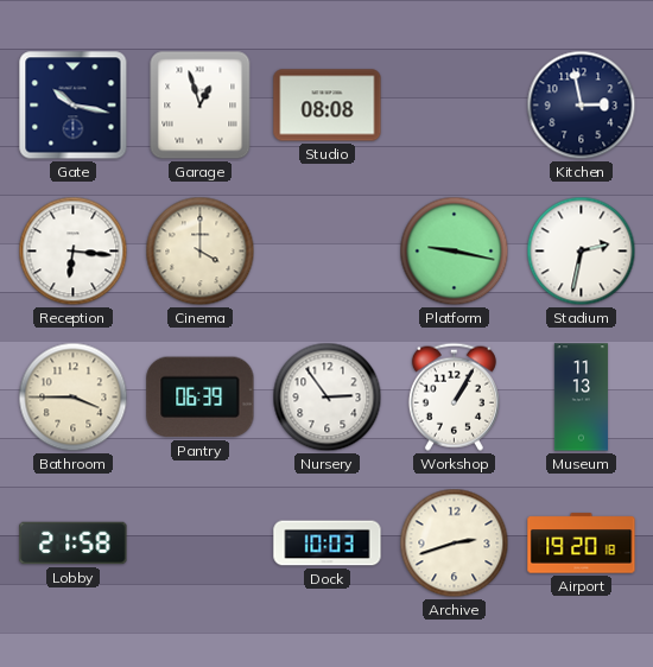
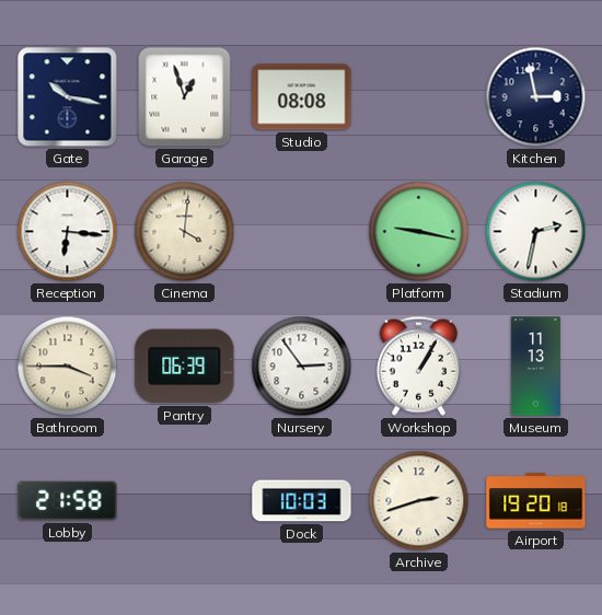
Cinema: 4:00 -> 4:01 (185, 232)
